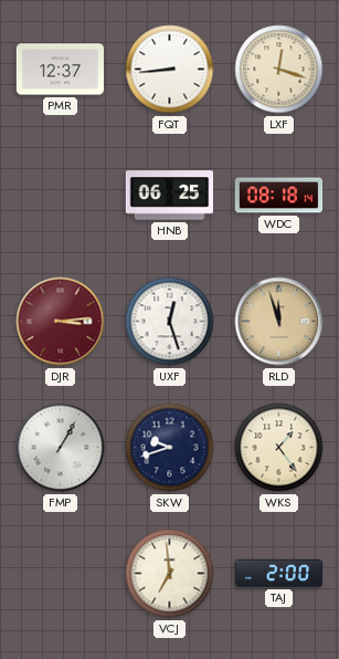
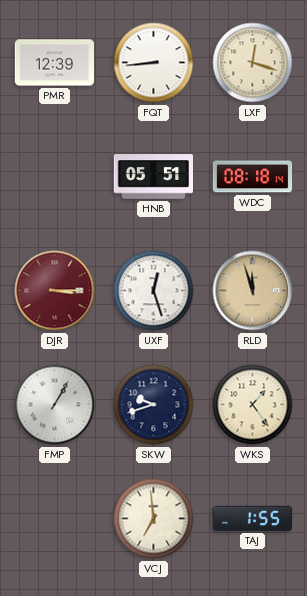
PMR: 12:37 -> 12:39 (55, 63)
HNB: 06:25 -> 05:51 (153, 177)
DJR: 3:14 -> 3:15 (55, 291)
TAJ: 2:00 -> 1:55 (252, 518)
